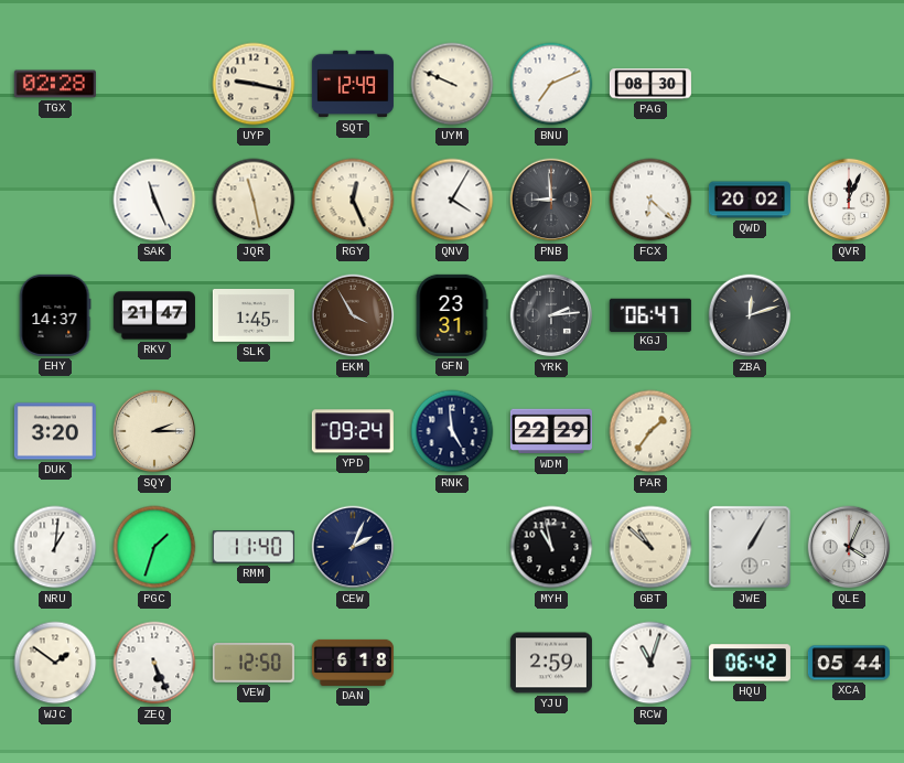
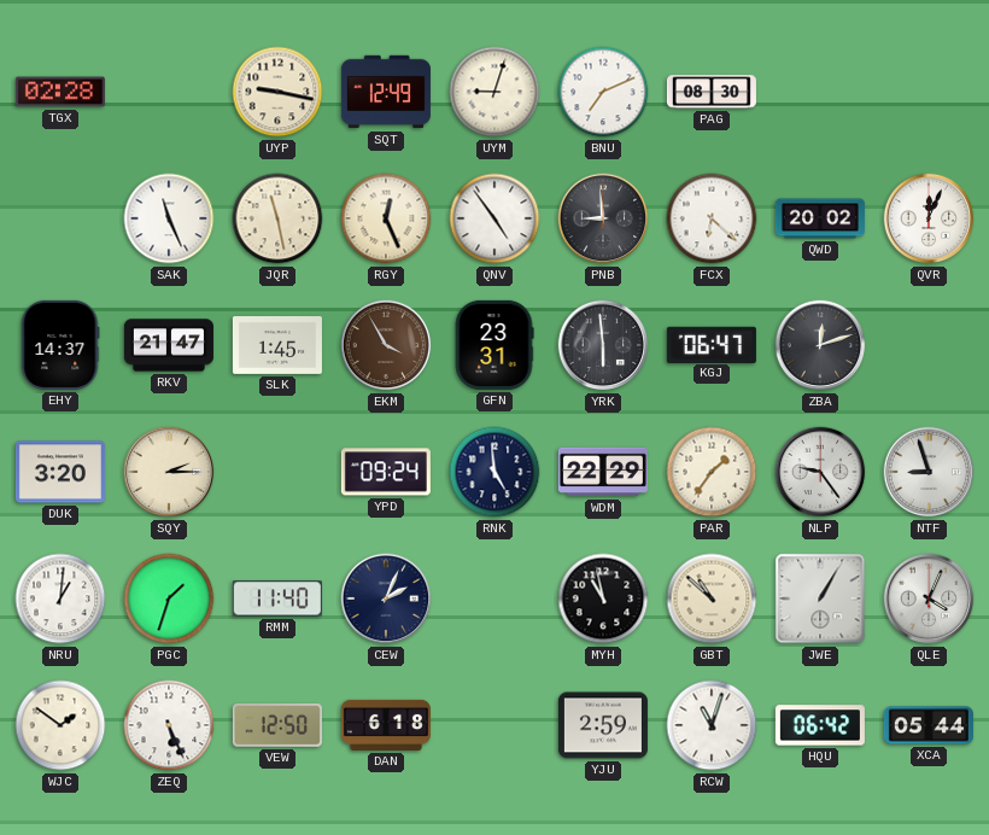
UYM: 9:49 -> 9:03 (494, 92)
QNV: 4:05 -> 4:54 (494, 218)
YRK: 2:14 -> 5:59 (603, 345)
NLP: none -> 9:24 (820, 472)
NTF: none -> 8:57 (929, 472)
